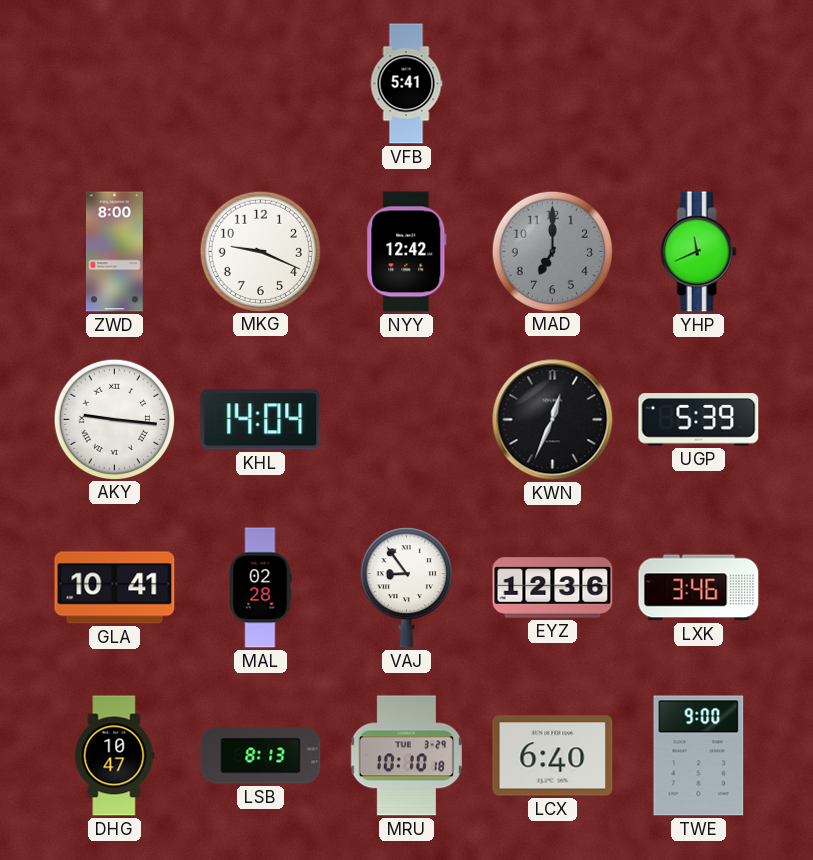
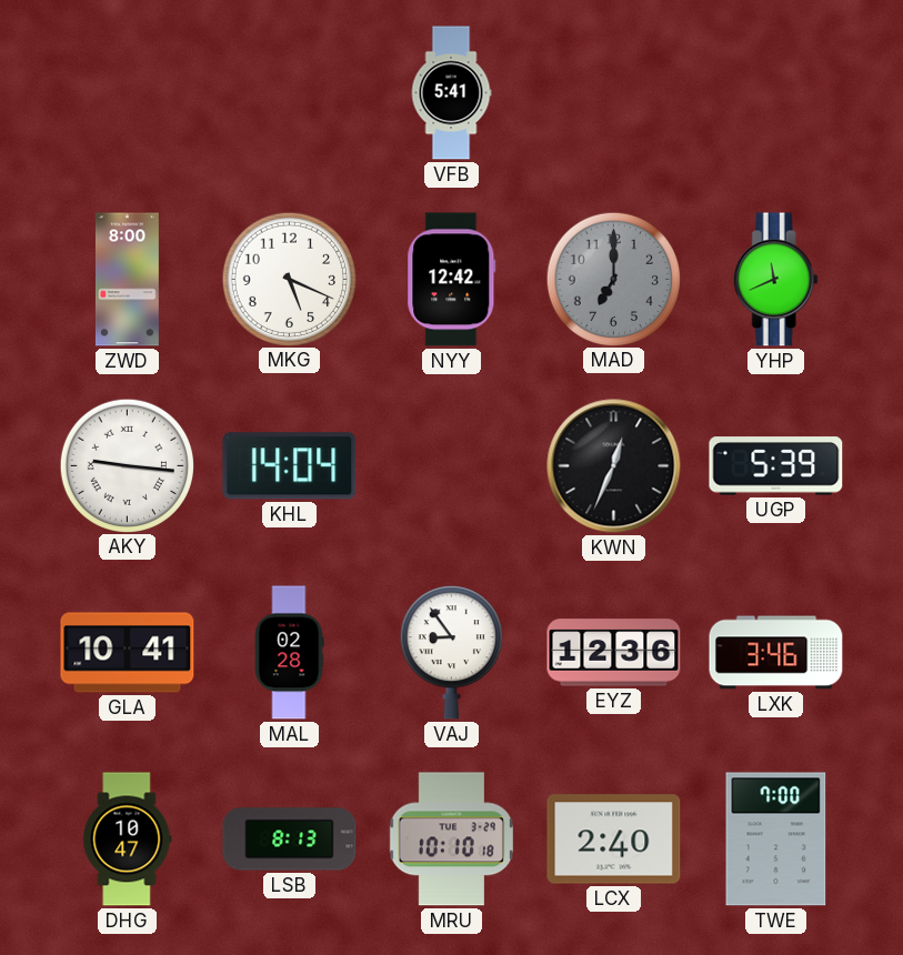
MKG: 9:19 -> 5:19 (289, 279)
LCX: 6:40 -> 2:40 (614, 840)
TWE: 9:00 -> 7:00 (776, 840)
